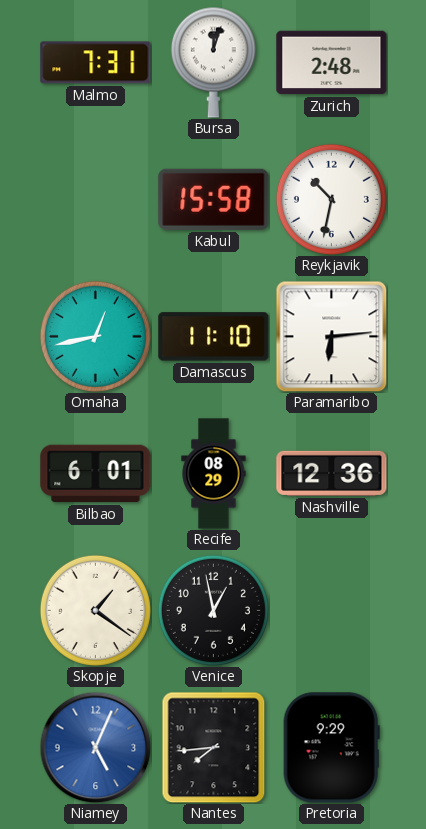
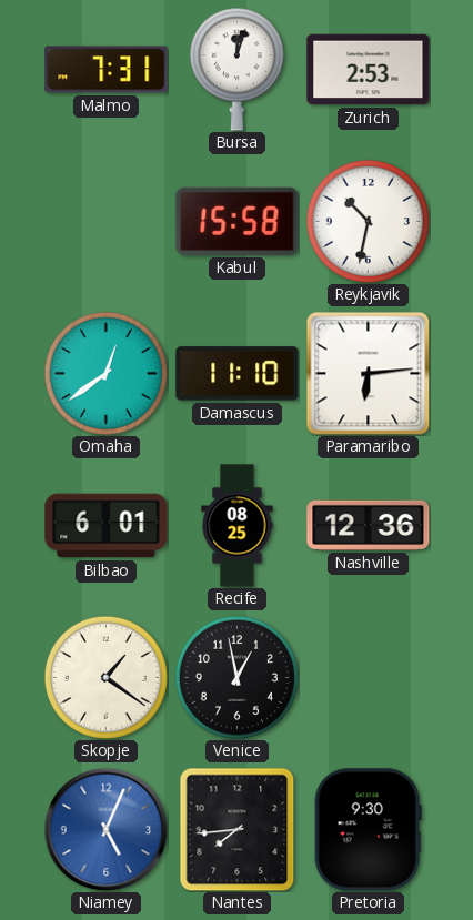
Zurich: 2:48 -> 2:53 (369, 70)
Omaha: 12:43 -> 12:39 (105, 373)
Recife: 08:29 -> 08:25 (238, 526)
Pretoria: 9:29 -> 9:30 (368, 830)
